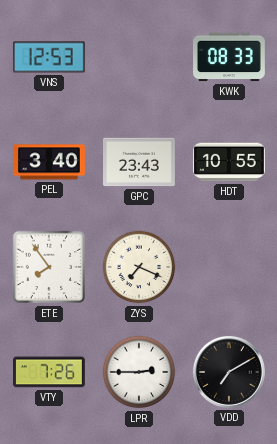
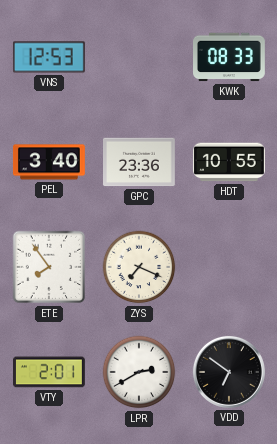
GPC: 23:43 -> 23:36 (140, 162)
VTY: 7:26 -> 2:01 (50, 372)
LPR: 2:45 -> 2:40 (139, 372)
VDD: 7:10 -> 6:51 (229, 372)
